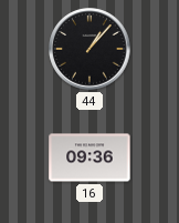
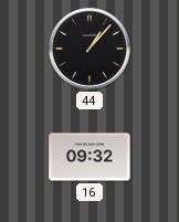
16: 09:36 -> 09:32 (89, 157)
